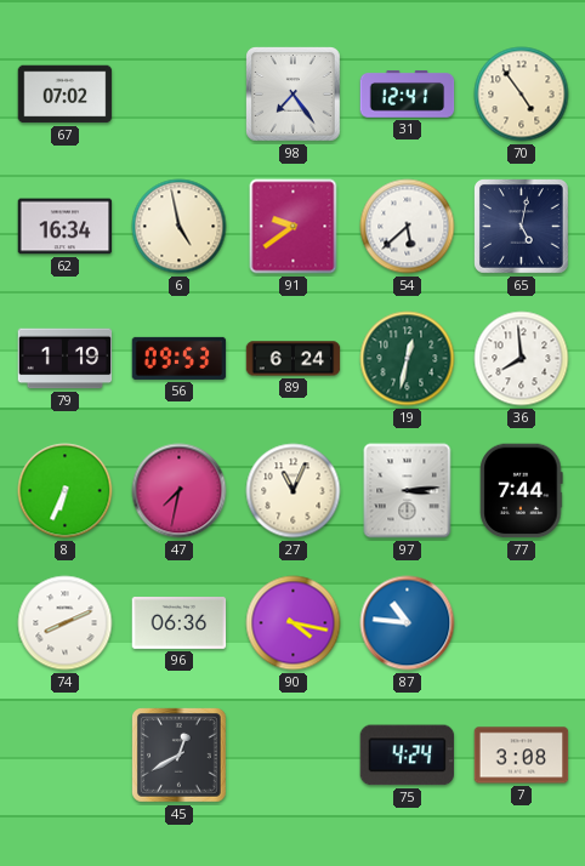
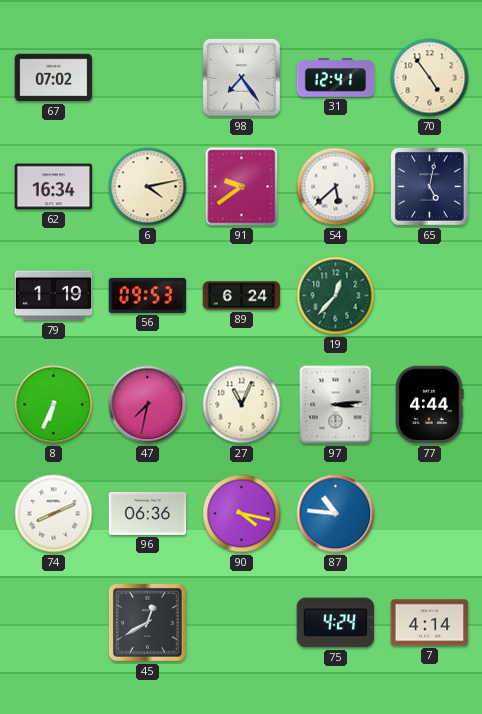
6: 4:58 -> 4:13 (148, 187)
19: 12:32 -> 12:37 (336, 296)
36: 7:59 -> none (522, 359)
77: 7:44 -> 4:44 (430, 405)
7: 3:08 -> 4:14 (430, 623)
